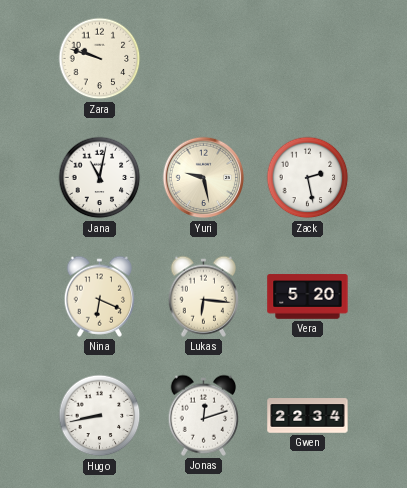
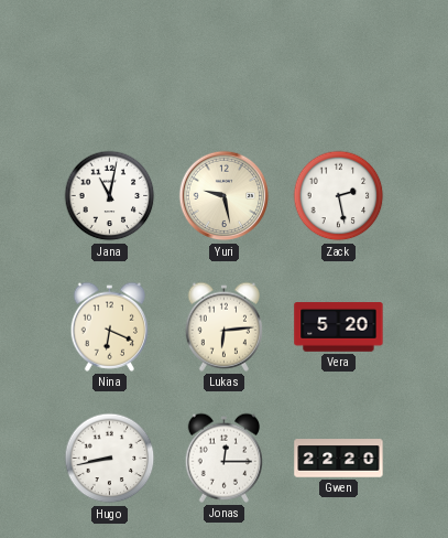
Zara: 9:48 -> none (100, 59)
Lukas: 6:16 -> 6:14 (225, 326)
Jonas: 12:12 -> 12:15 (225, 458)
Gwen: 22:34 -> 22:20 (339, 459)
